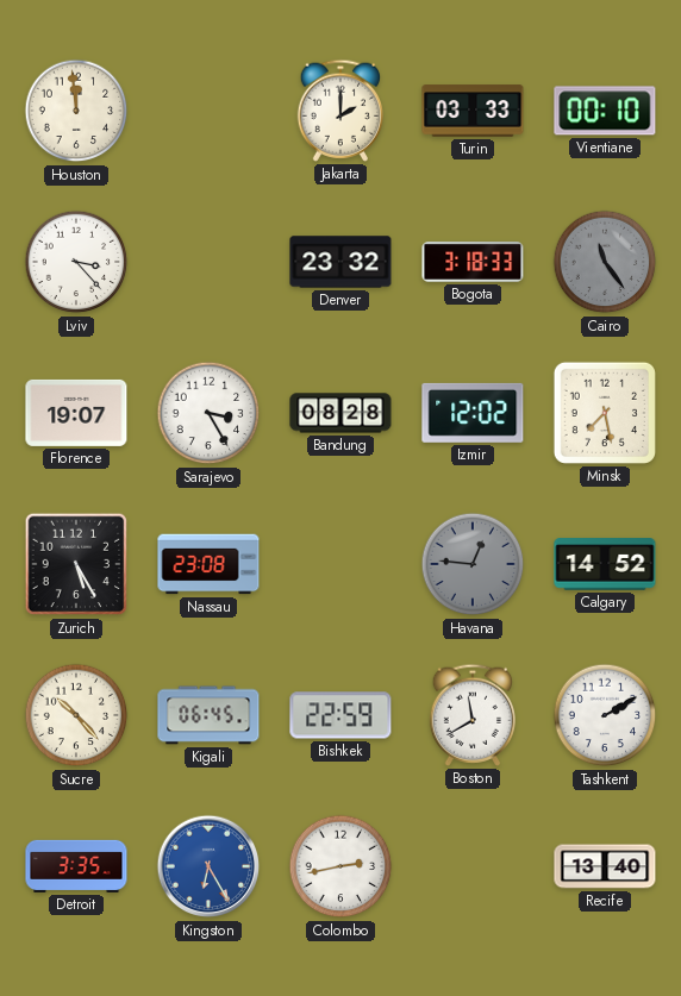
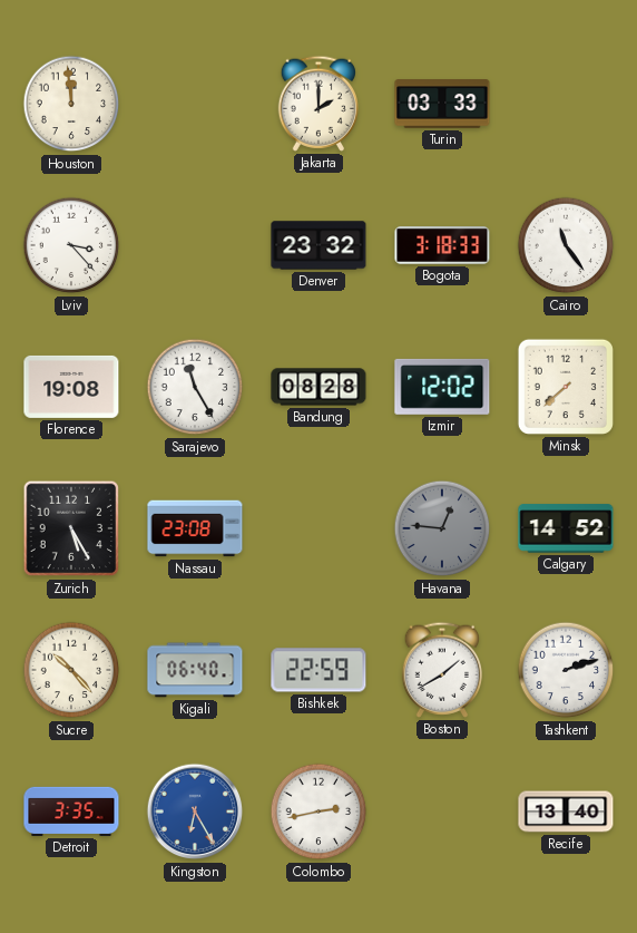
Vientiane: 00:10 -> none (605, 111)
Cairo dial: grey -> white (566, 245)
Florence: 19:07 -> 19:08 (71, 387)
Sarajevo: 3:25 -> 11:25 (195, 387)
Minsk: 7:28 -> 7:38 (566, 387)
Kigali: 06:45 -> 06:40 (195, 670)
Boston: 11:40 -> 1:40 (441, 670)
Tashkent: 2:10 -> 2:12 (566, 670)
